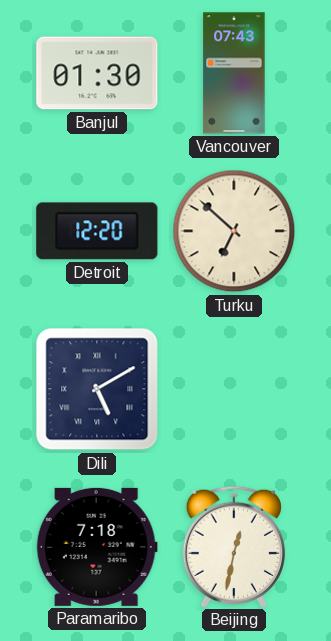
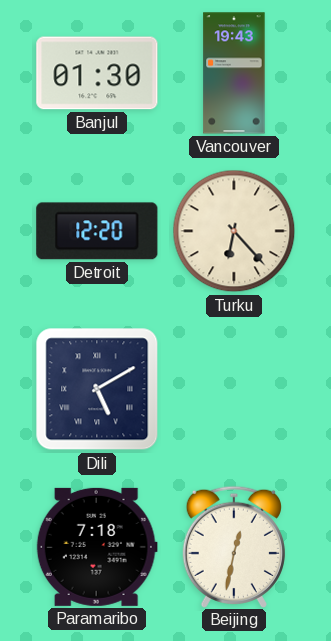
Vancouver: 07:43 -> 19:43 (234, 73)
Turku: 6:52 -> 6:23 (234, 231)
